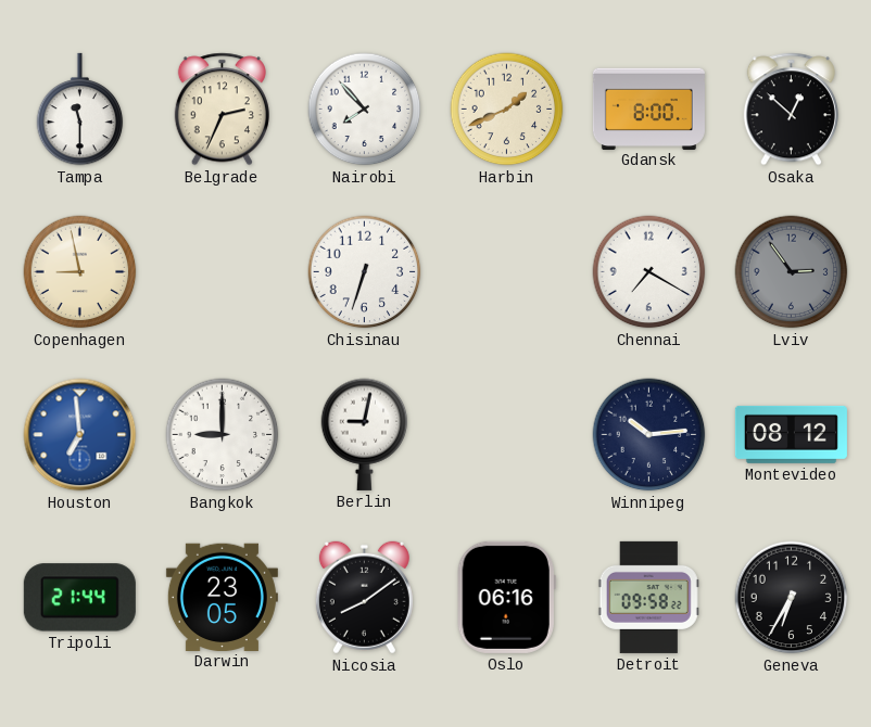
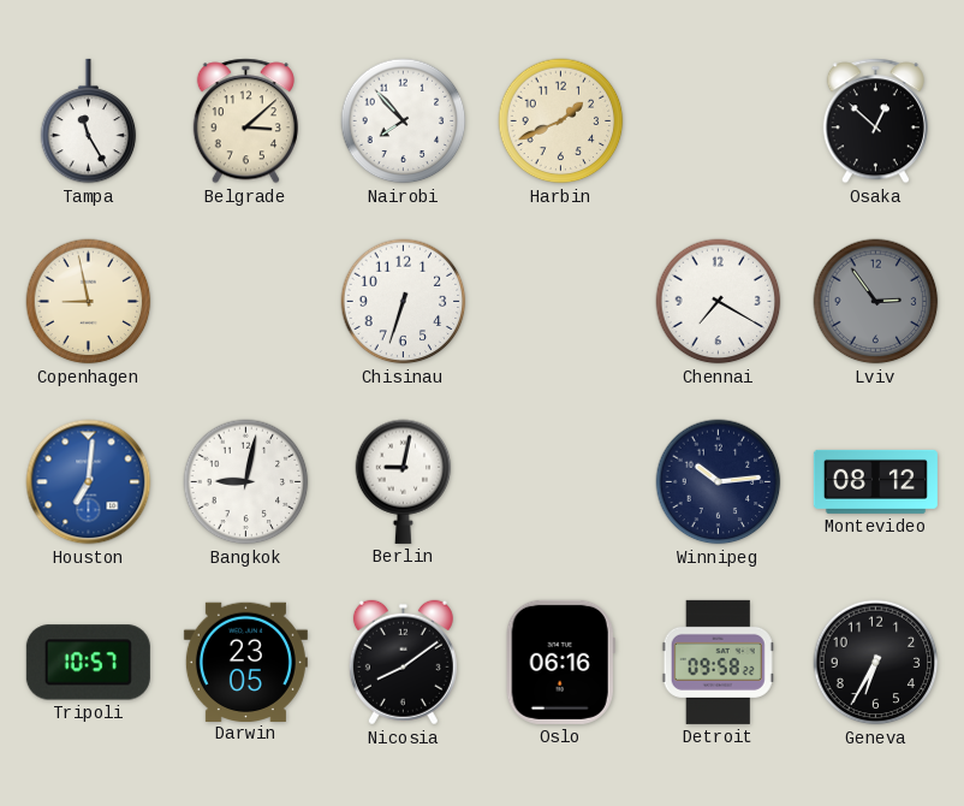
Tampa: 11:30 -> 11:25 (89, 122)
Belgrade: 2:34 -> 3:08 (245, 122)
Gdansk: 8:00 -> none (648, 109)
Houston: 6:59 -> 7:01 (89, 482)
Bangkok: 9:00 -> 9:02 (246, 482)
Tripoli: 21:44 -> 10:57 (88, 663)
